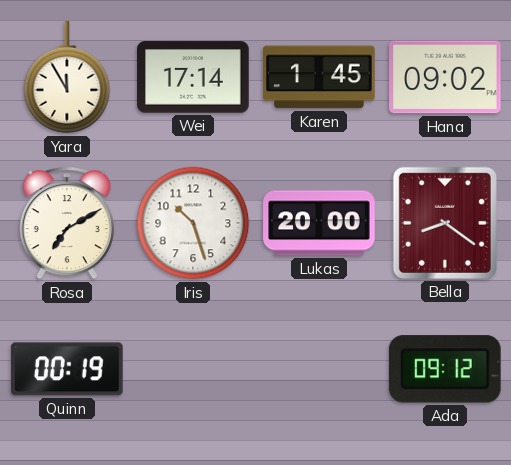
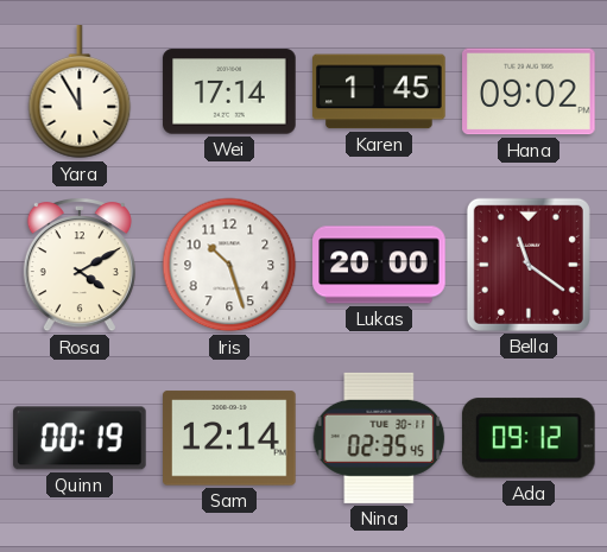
Rosa: 7:10 -> 4:10 (80, 266)
Bella: 8:21 -> 11:21 (529, 265)
Sam: none -> 12:14 (229, 438)
Nina: none -> 02:35 (379, 438)
